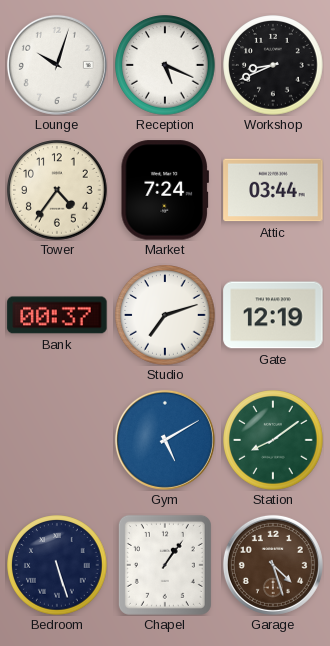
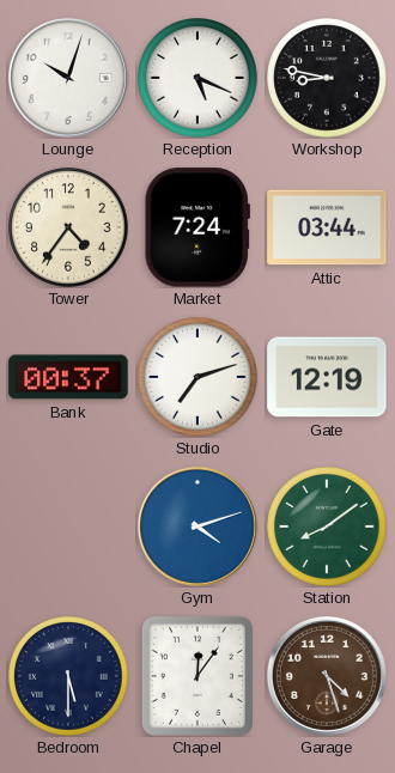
Workshop: 8:41 -> 8:47 (327, 78)
Gym: 5:10 -> 4:12 (197, 527)
Bedroom: 5:27 -> 5:30 (68, 676)
Chapel: 1:06 -> 12:06 (197, 676)
